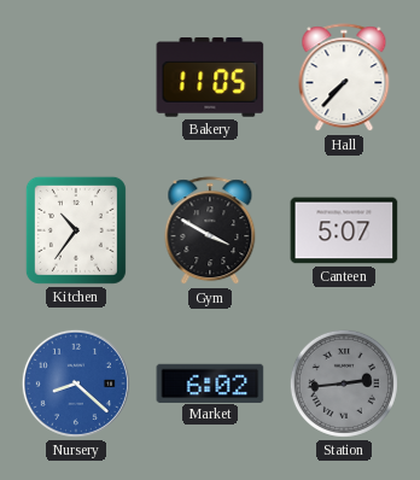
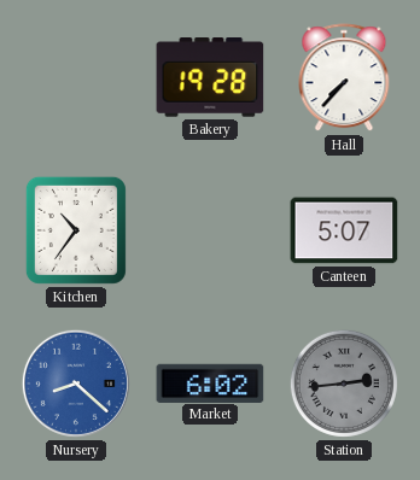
Bakery: 11:05 -> 19:28 (210, 77)
Gym: 3:50 -> none (210, 232)
